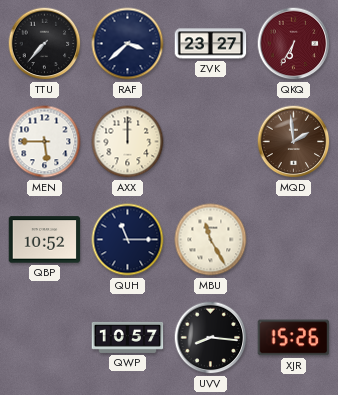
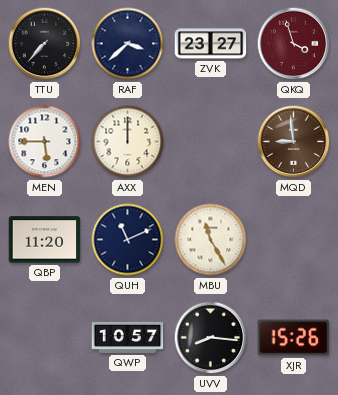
QKQ: 6:35 -> 3:57 (294, 44)
MQD: 1:59 -> 8:59 (294, 142)
QBP: 10:52 -> 11:20 (45, 240)
QUH: 11:15 -> 11:11 (128, 240)
